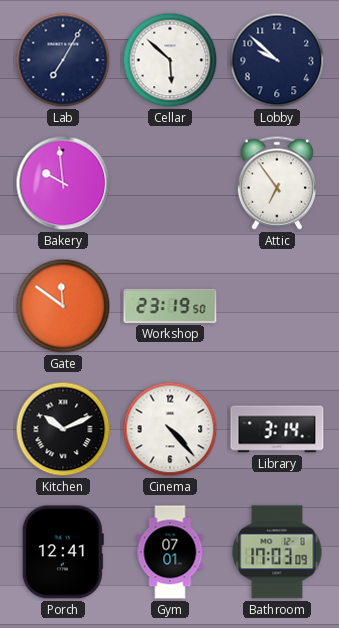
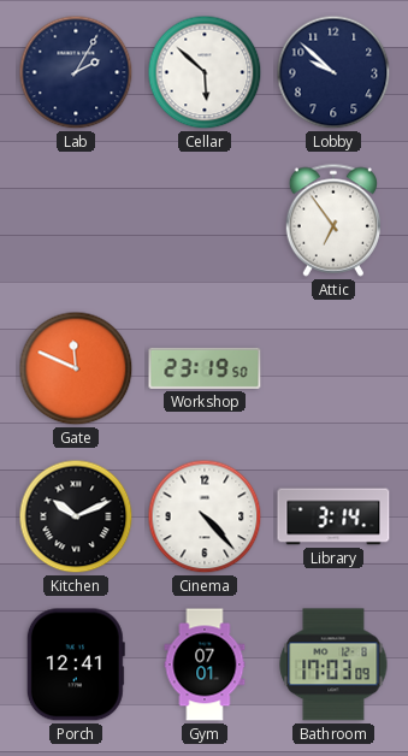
Lab: 7:05 -> 2:05 (76, 72)
Bakery: 9:59 -> none (63, 183)
Gate: 11:51 -> 11:49 (76, 368)
